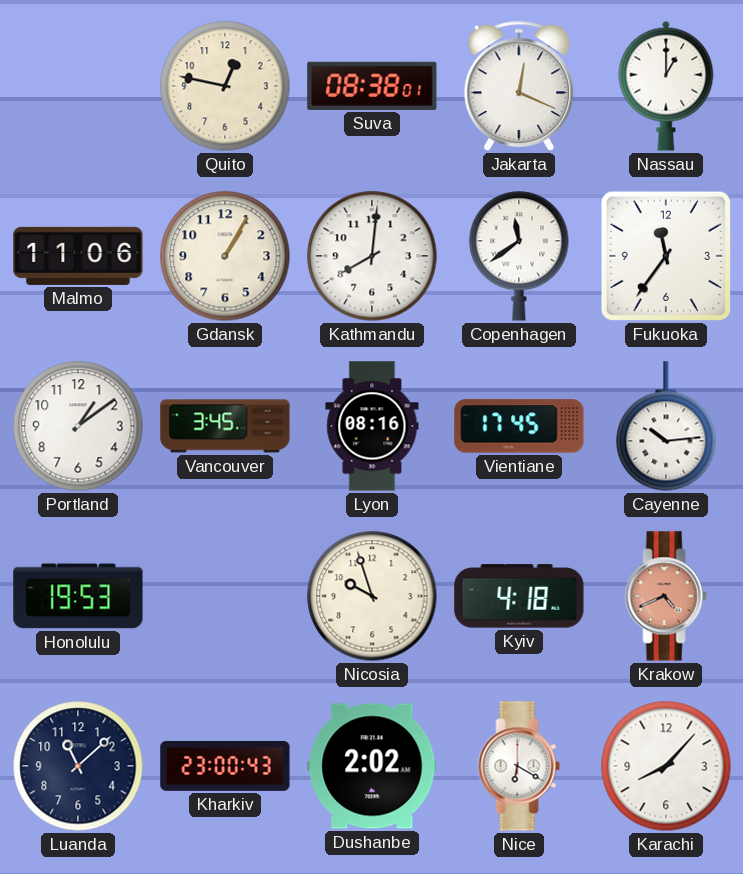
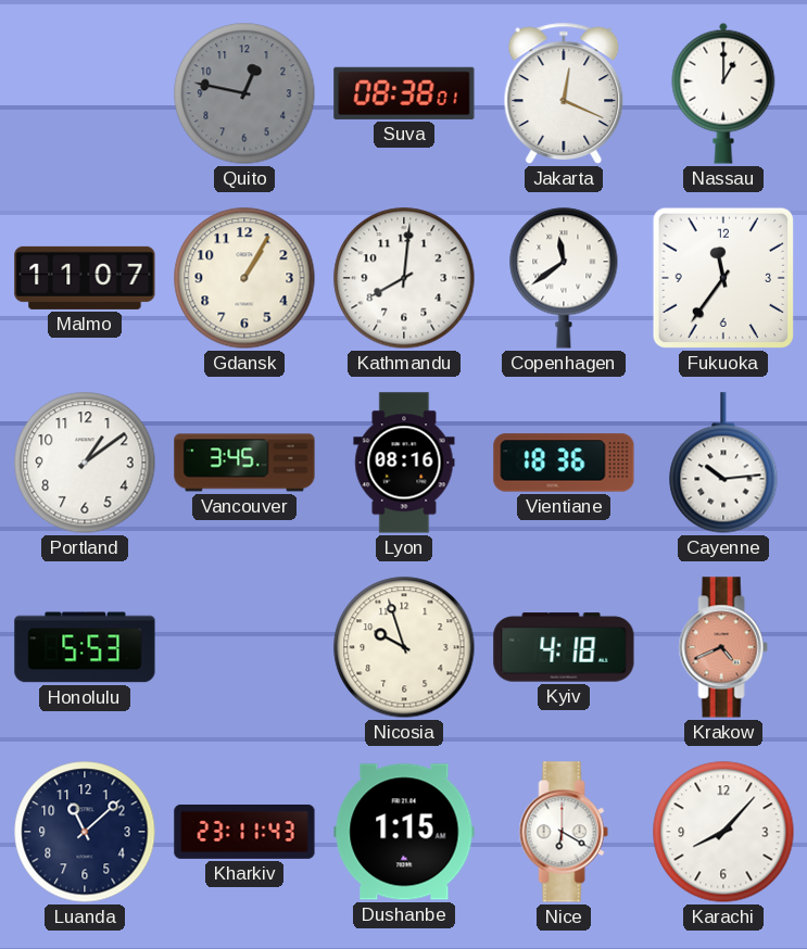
Quito dial: cream -> grey (244, 93)
Malmo: 11:06 -> 11:07 (85, 278)
Vientiane: 17:45 -> 18:36 (564, 463)
Honolulu: 19:53 -> 5:53 (85, 647)
Kharkiv: 23:00 -> 23:11 (244, 832)
Dushanbe: 2:02 -> 1:15 (404, 832)
